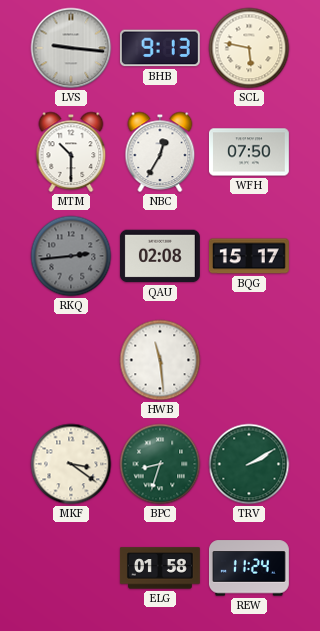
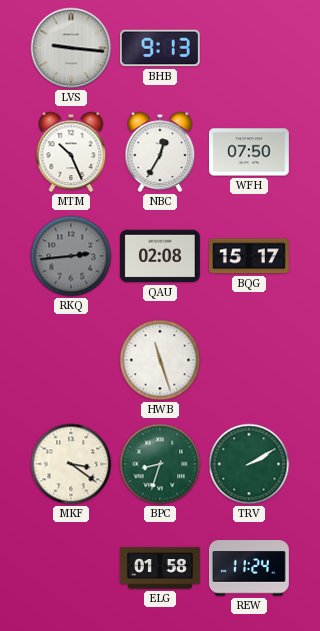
SCL: 5:47 -> none (249, 48)
MTM: 10:30 -> 10:26 (71, 152)
HWB: 11:29 -> 11:27 (160, 360)
